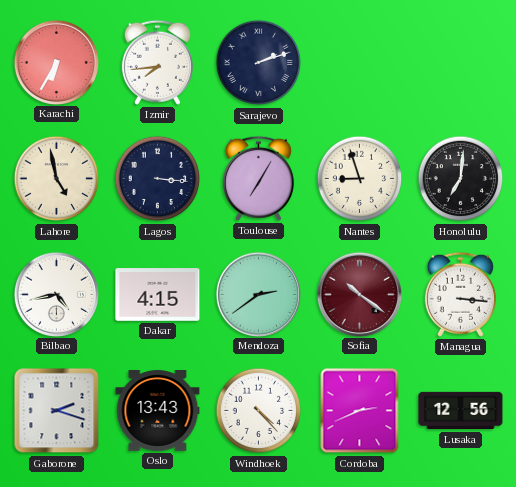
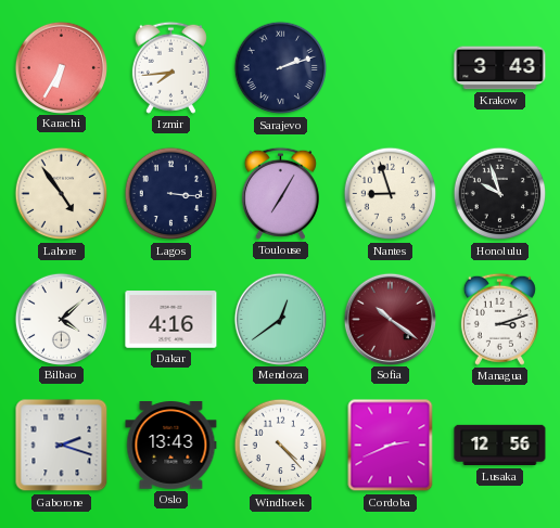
Krakow: none -> 3:43 (500, 68)
Lahore: 4:58 -> 4:54 (62, 194)
Honolulu: 7:01 -> 9:57 (500, 194)
Bilbao: 4:43 -> 4:08 (61, 319)
Dakar: 4:15 -> 4:16 (171, 320)
Mendoza: 2:39 -> 12:39 (280, 319)
Managua: 3:16 -> 3:12 (499, 319)
